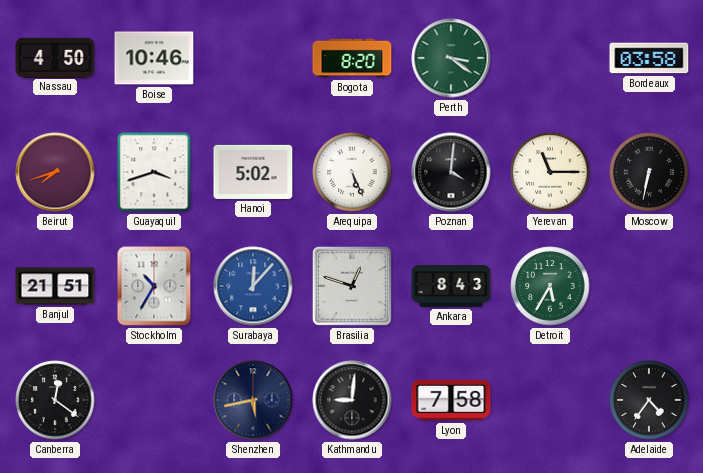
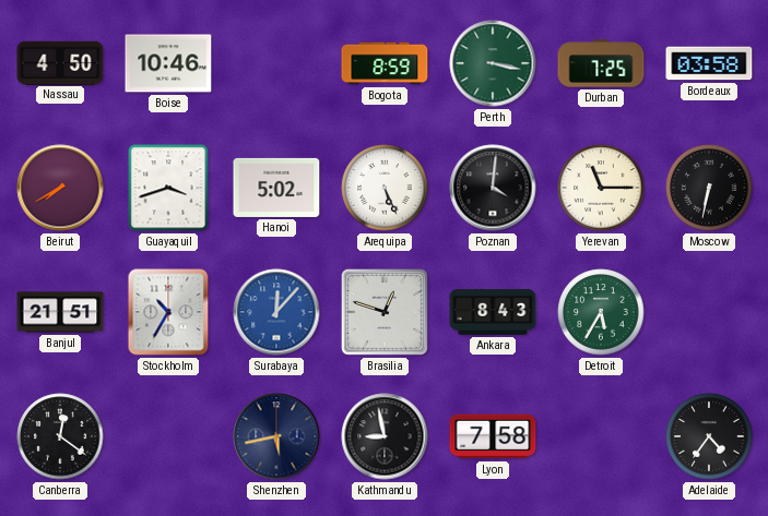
Bogota: 8:20 -> 8:59 (385, 63)
Perth: 3:21 -> 3:17 (493, 63)
Durban: none -> 7:25 (601, 63)
Beirut: 7:42 -> 7:40 (60, 188)
Kathmandu: 9:01 -> 8:58 (385, 436)
